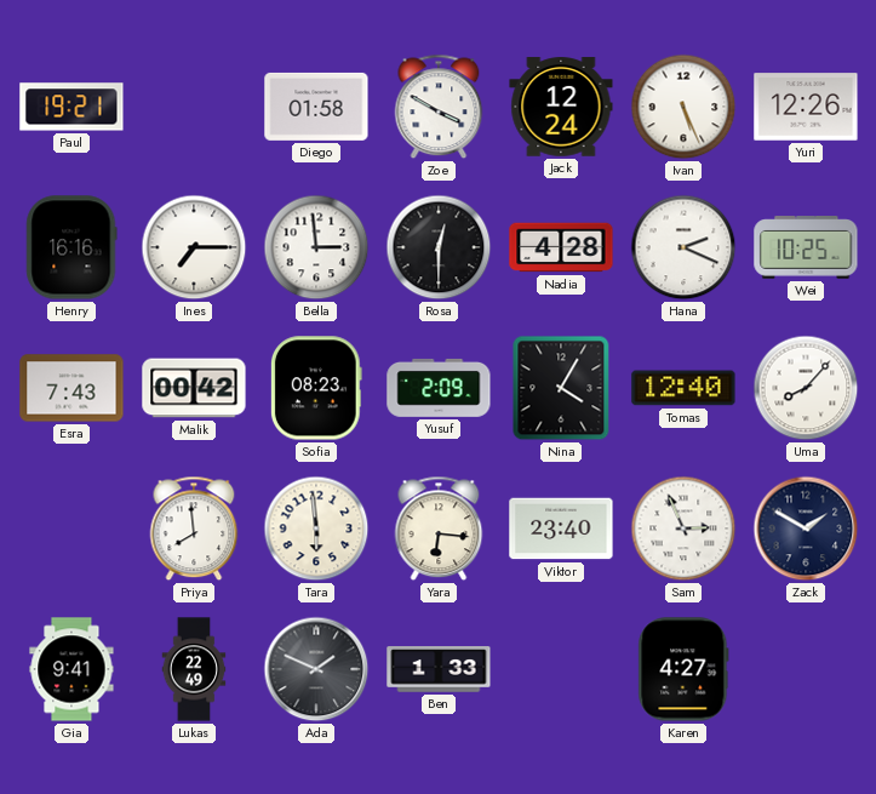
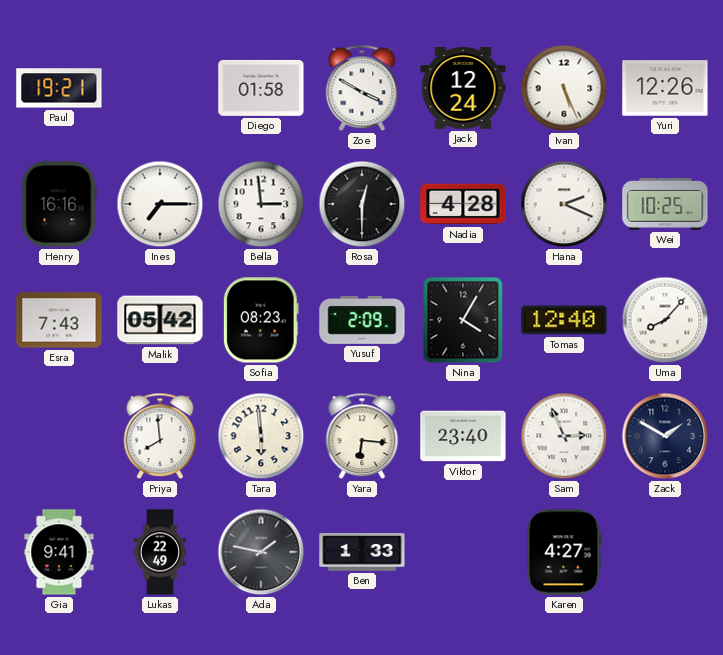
Malik: 00:42 -> 05:42 (160, 320)
Ada: 1:49 -> 1:47 (261, 552)
